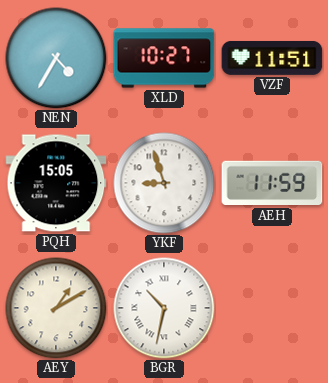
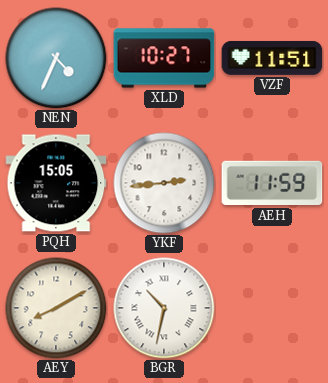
NEN: 4:35 -> 4:34 (56, 58)
YKF: 8:57 -> 2:44 (164, 183)
AEY: 1:10 -> 8:10 (56, 308)
